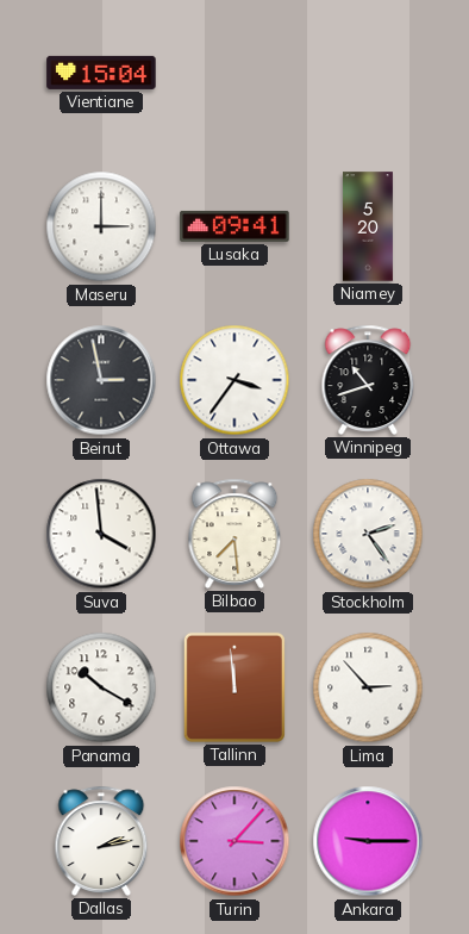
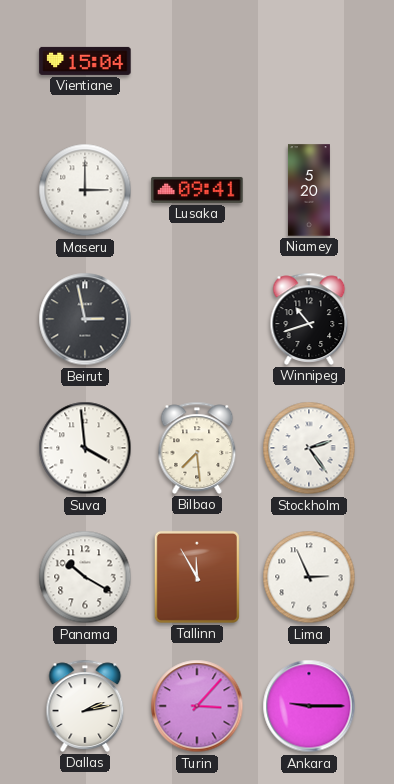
Ottawa: 3:36 -> none (234, 380)
Tallinn: 11:59 -> 11:55 (197, 577)
Lima: 2:53 -> 2:56 (309, 577)
